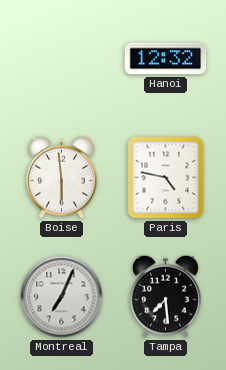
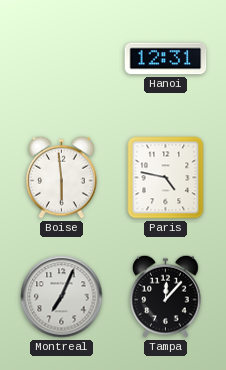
Hanoi: 12:32 -> 12:31 (166, 59)
Tampa: 7:29 -> 12:07 (166, 296)
